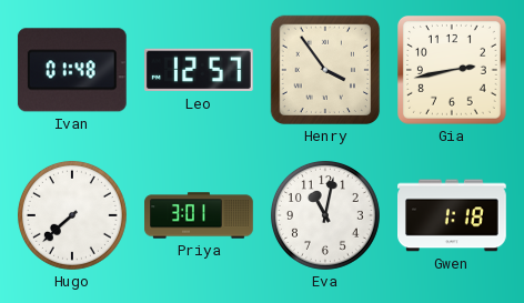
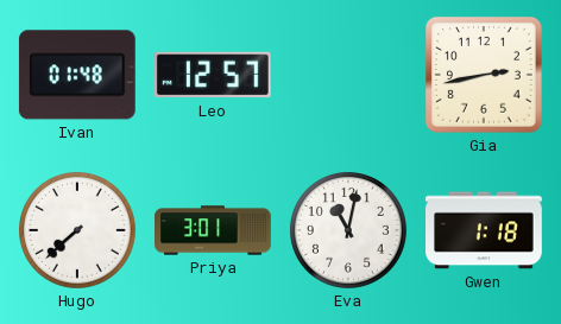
Henry: 3:54 -> none (325, 70)
